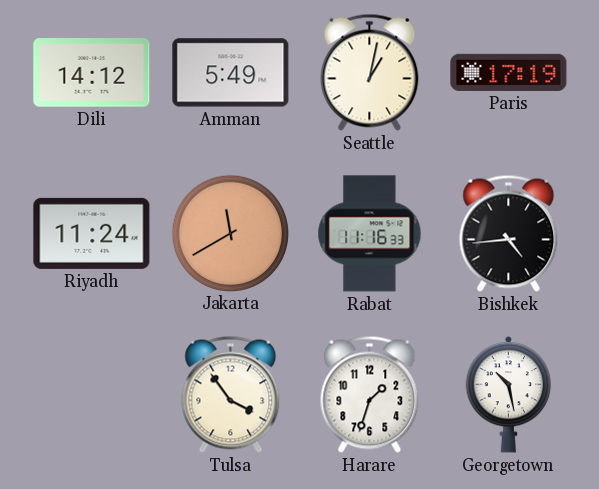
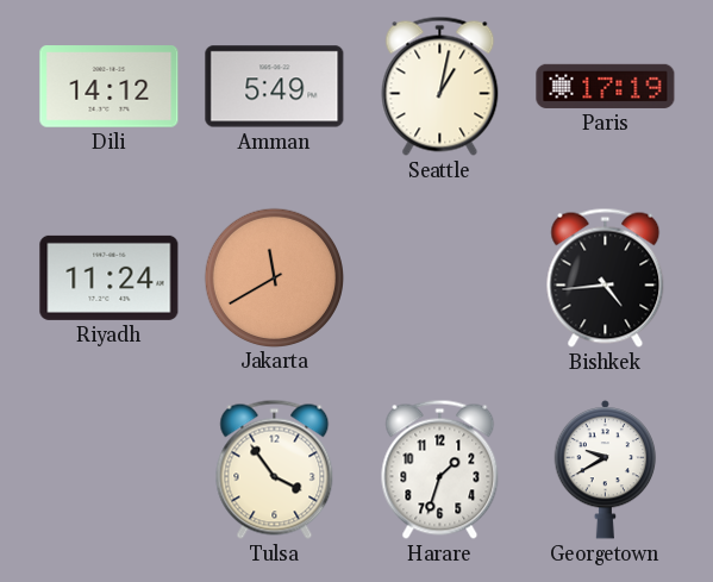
Rabat: 11:16 -> none (370, 234)
Georgetown: 10:28 -> 9:40 (606, 469)
